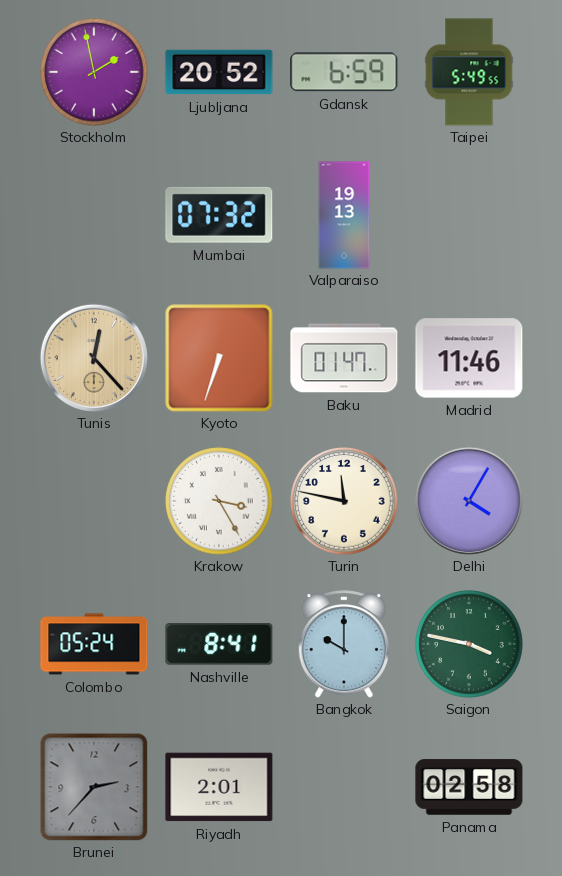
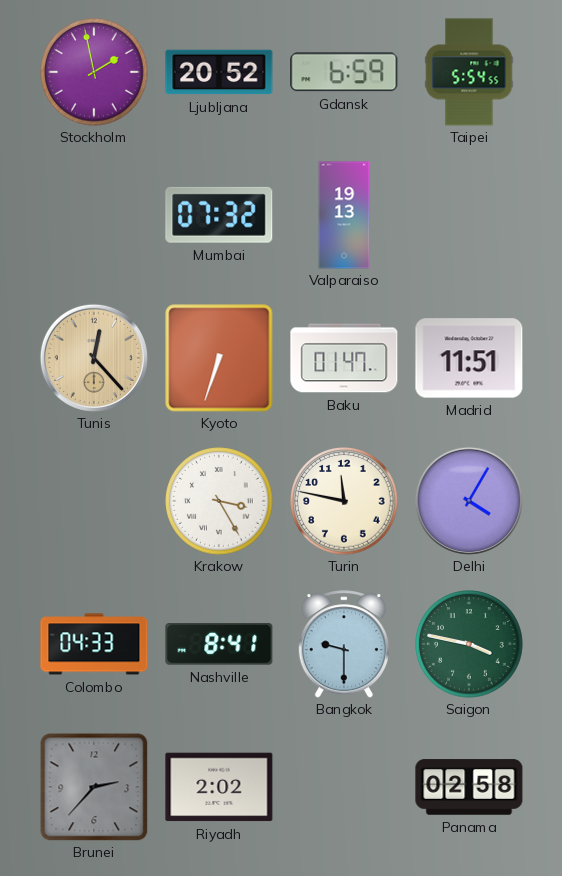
Taipei: 5:49 -> 5:54 (469, 72)
Madrid: 11:46 -> 11:51 (469, 358)
Colombo: 05:24 -> 04:33 (94, 644)
Bangkok: 10:00 -> 9:30 (344, 644)
Riyadh: 2:01 -> 2:02 (219, 787)
